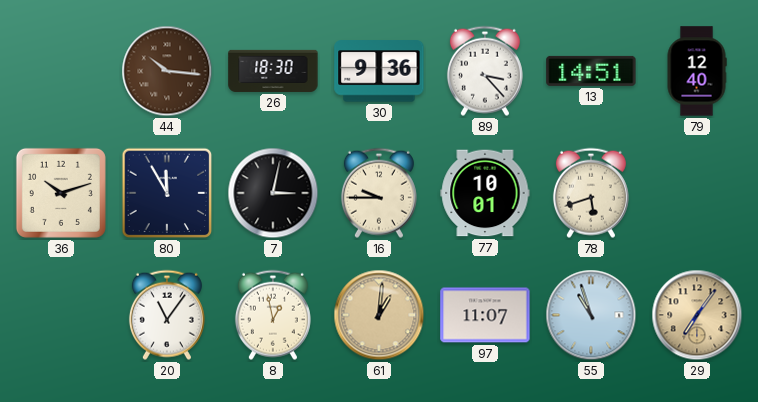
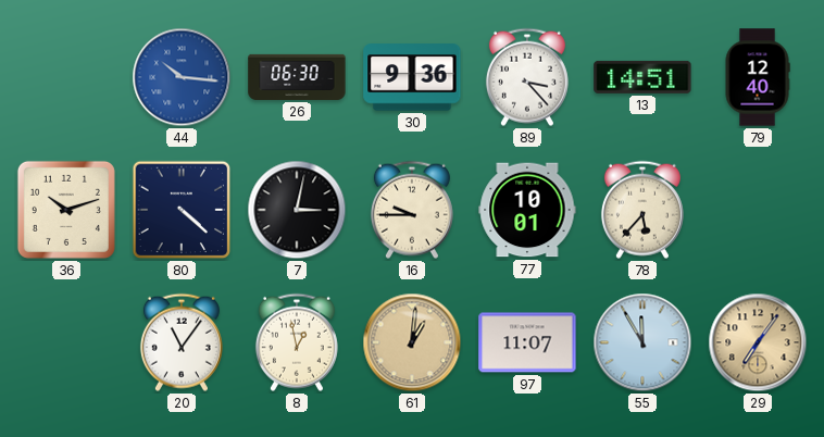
44 dial: brown -> blue (182, 77)
26: 18:30 -> 06:30 (297, 77)
80: 11:55 -> 4:22 (182, 210)
78: 5:42 -> 5:37 (642, 210)
55: 10:57 -> 11:55 (642, 342)
